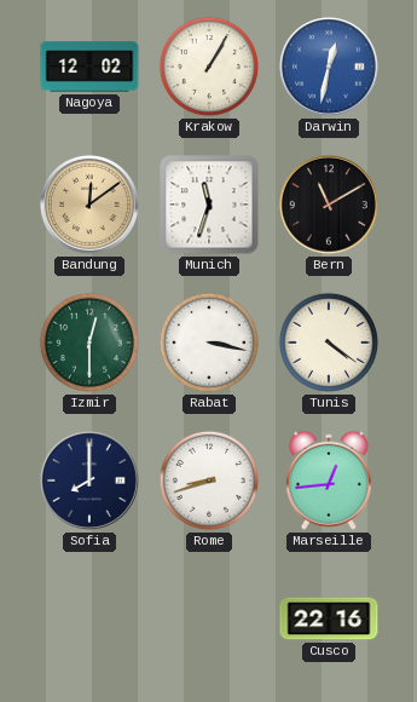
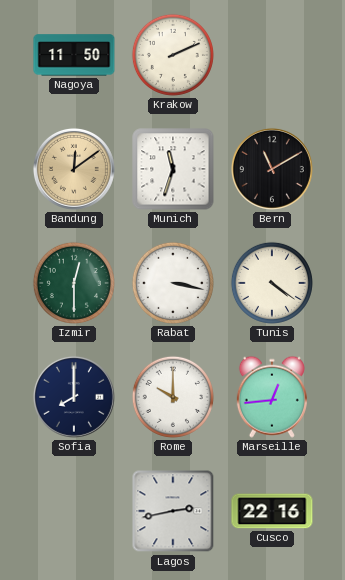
Nagoya: 12:02 -> 11:50 (74, 55)
Krakow: 1:05 -> 2:11 (173, 55)
Darwin: 12:32 -> none (329, 67)
Rome: 8:42 -> 10:00 (173, 397)
Lagos: none -> 2:43 (173, 511)
